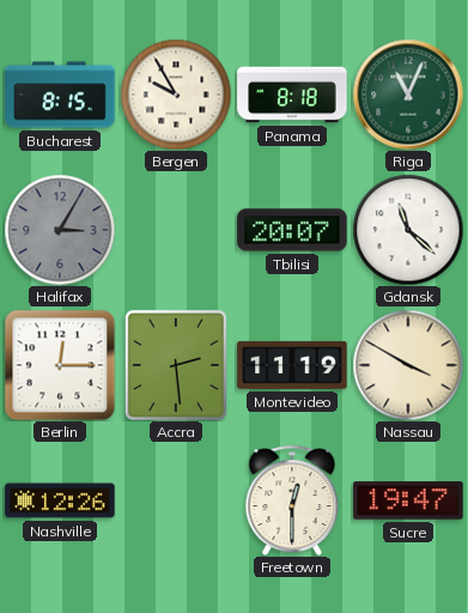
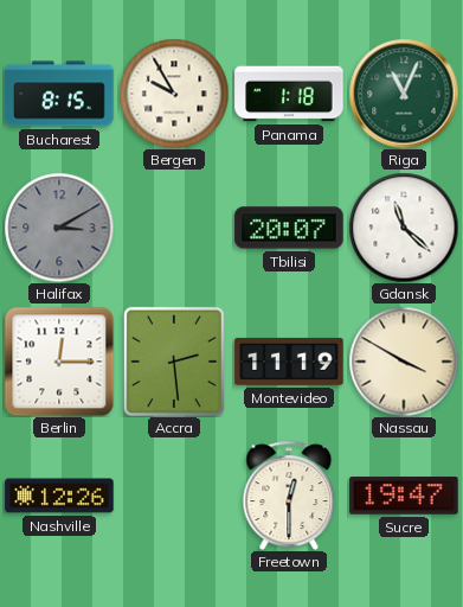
Panama: 8:18 -> 1:18 (289, 94)
Halifax: 3:05 -> 3:10 (59, 228)
